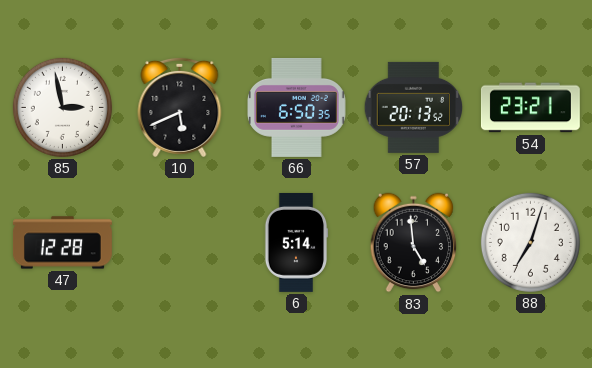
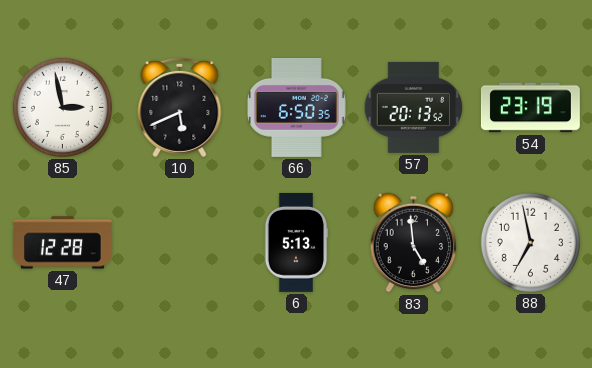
54: 23:21 -> 23:19 (530, 108)
6: 5:14 -> 5:13 (296, 242)
88: 7:03 -> 6:58 (530, 242)
